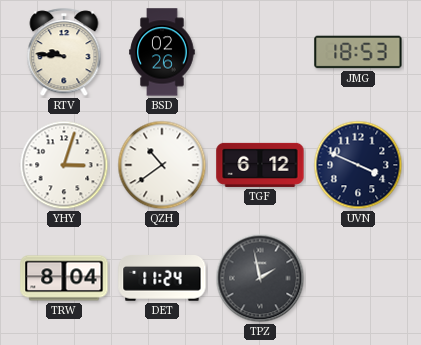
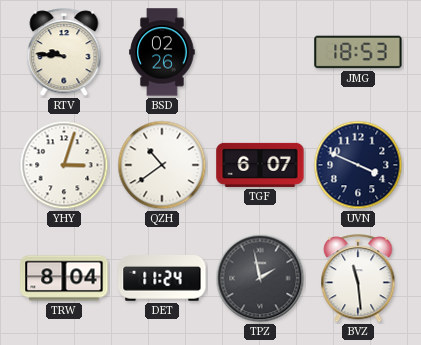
TGF: 6:12 -> 6:07 (260, 165)
BVZ: none -> 11:29 (358, 279)
